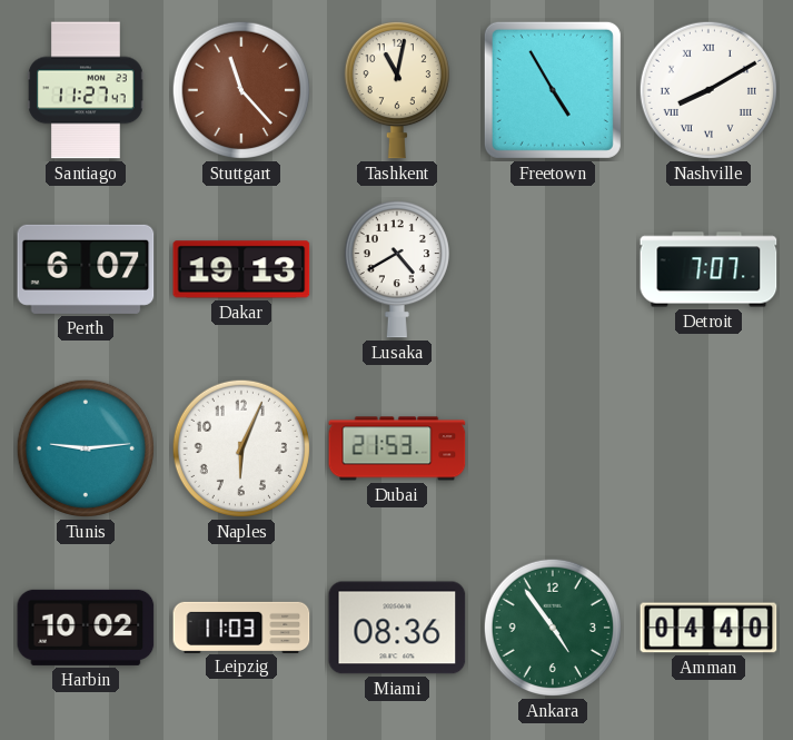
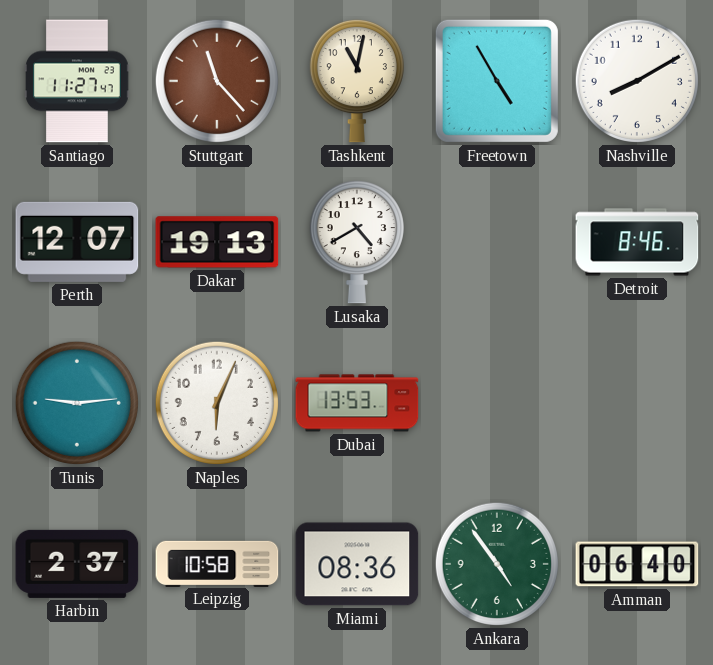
Nashville numerals: Roman -> Arabic (637, 81)
Perth: 6:07 -> 12:07 (77, 242)
Detroit: 7:07 -> 8:46 (637, 242)
Dubai: 21:53 -> 13:53 (357, 403)
Harbin: 10:02 -> 2:37 (77, 564)
Leipzig: 11:03 -> 10:58 (217, 563)
Amman: 04:40 -> 06:40 (637, 564)
